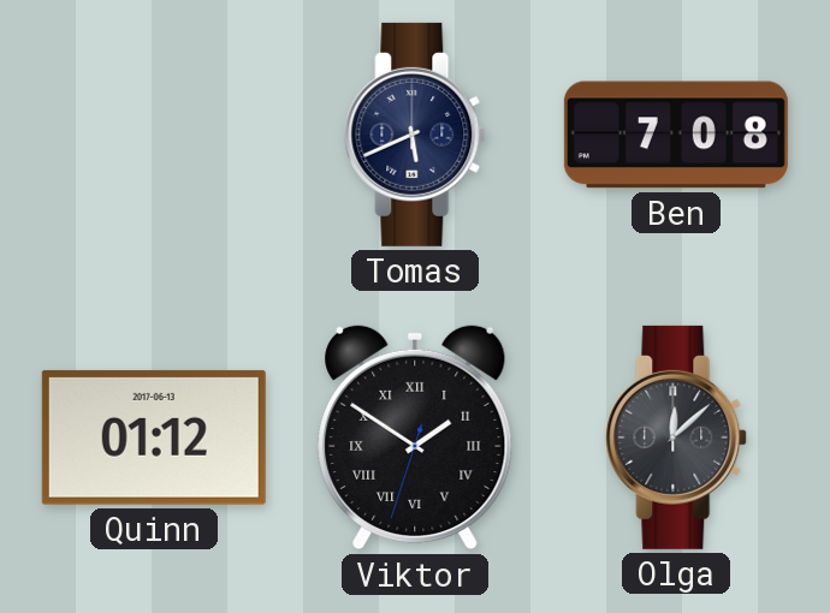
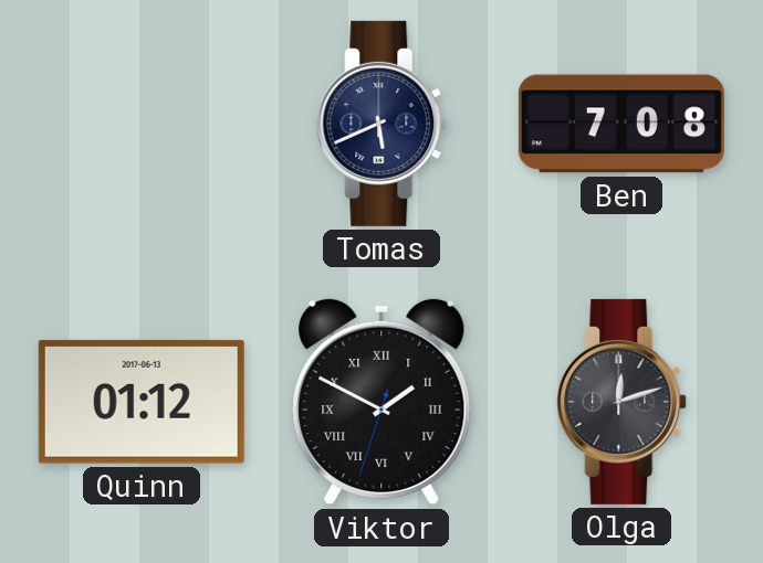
Viktor: 1:50 -> 1:49 (381, 402)
Olga: 12:08 -> 12:12 (623, 402)
